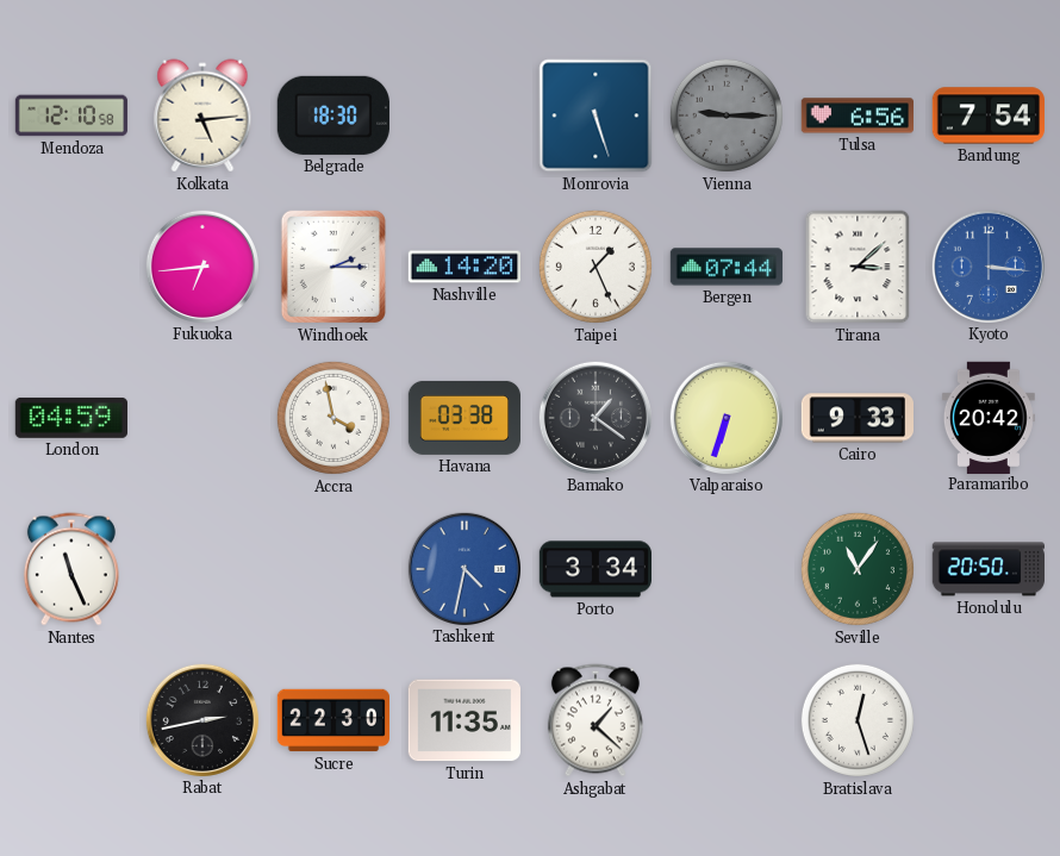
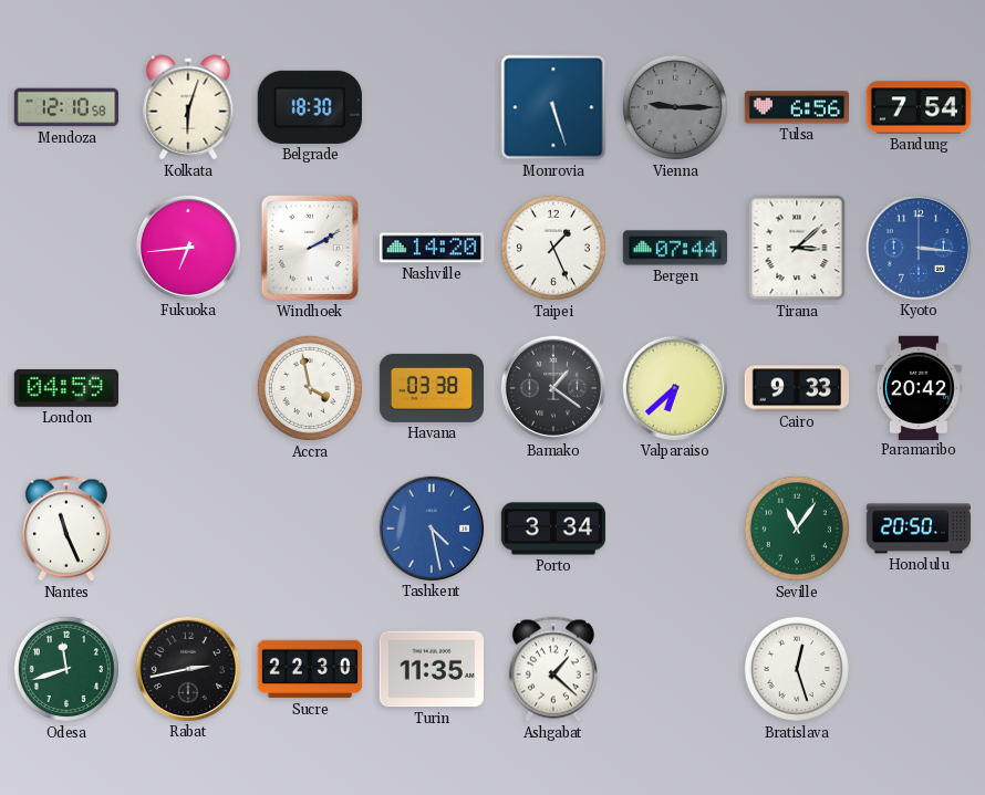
Kolkata: 5:14 -> 6:03 (188, 107)
Windhoek: 2:15 -> 2:10 (310, 248)
Valparaiso: 6:33 -> 6:38 (674, 387)
Tashkent: 4:32 -> 4:28 (431, 527)
Odesa: none -> 11:42 (66, 669)
